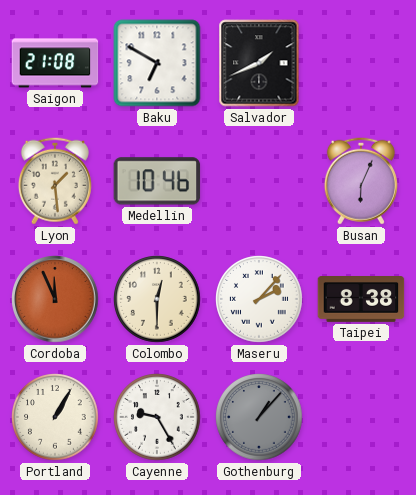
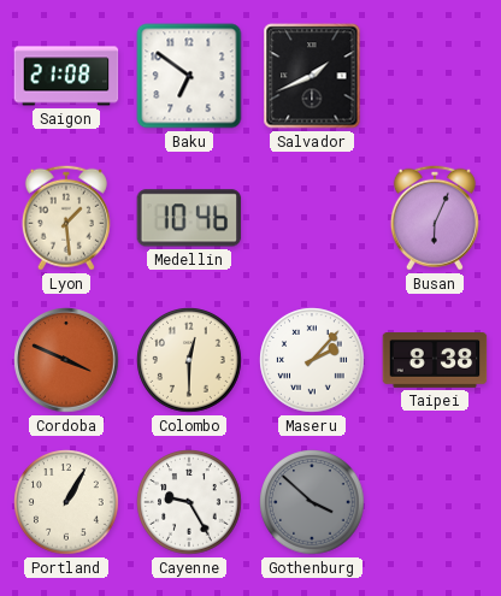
Baku: 6:50 -> 6:51 (189, 76)
Cordoba: 11:56 -> 3:49 (66, 360)
Gothenburg: 1:07 -> 3:52 (312, 502)
